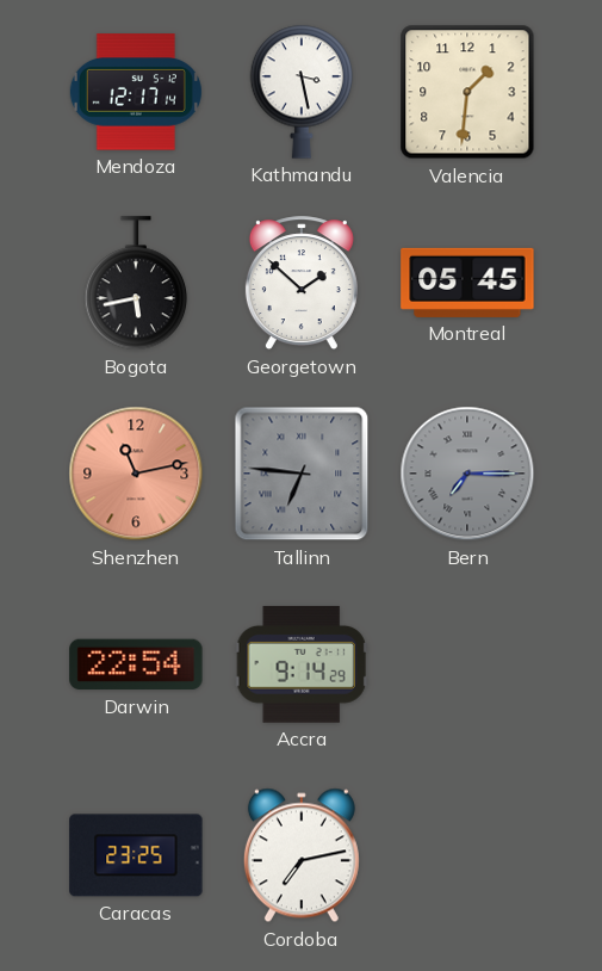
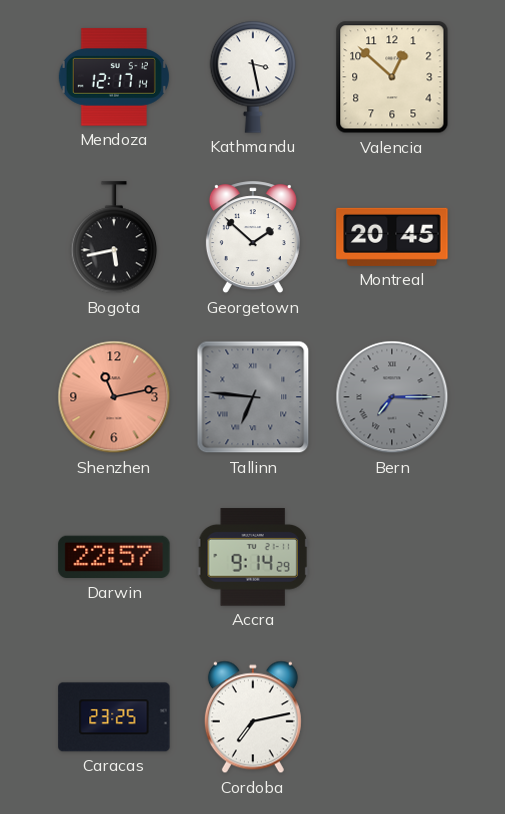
Valencia: 1:31 -> 12:52 (392, 77)
Montreal: 05:45 -> 20:45 (392, 237)
Darwin: 22:54 -> 22:57 (114, 557)
